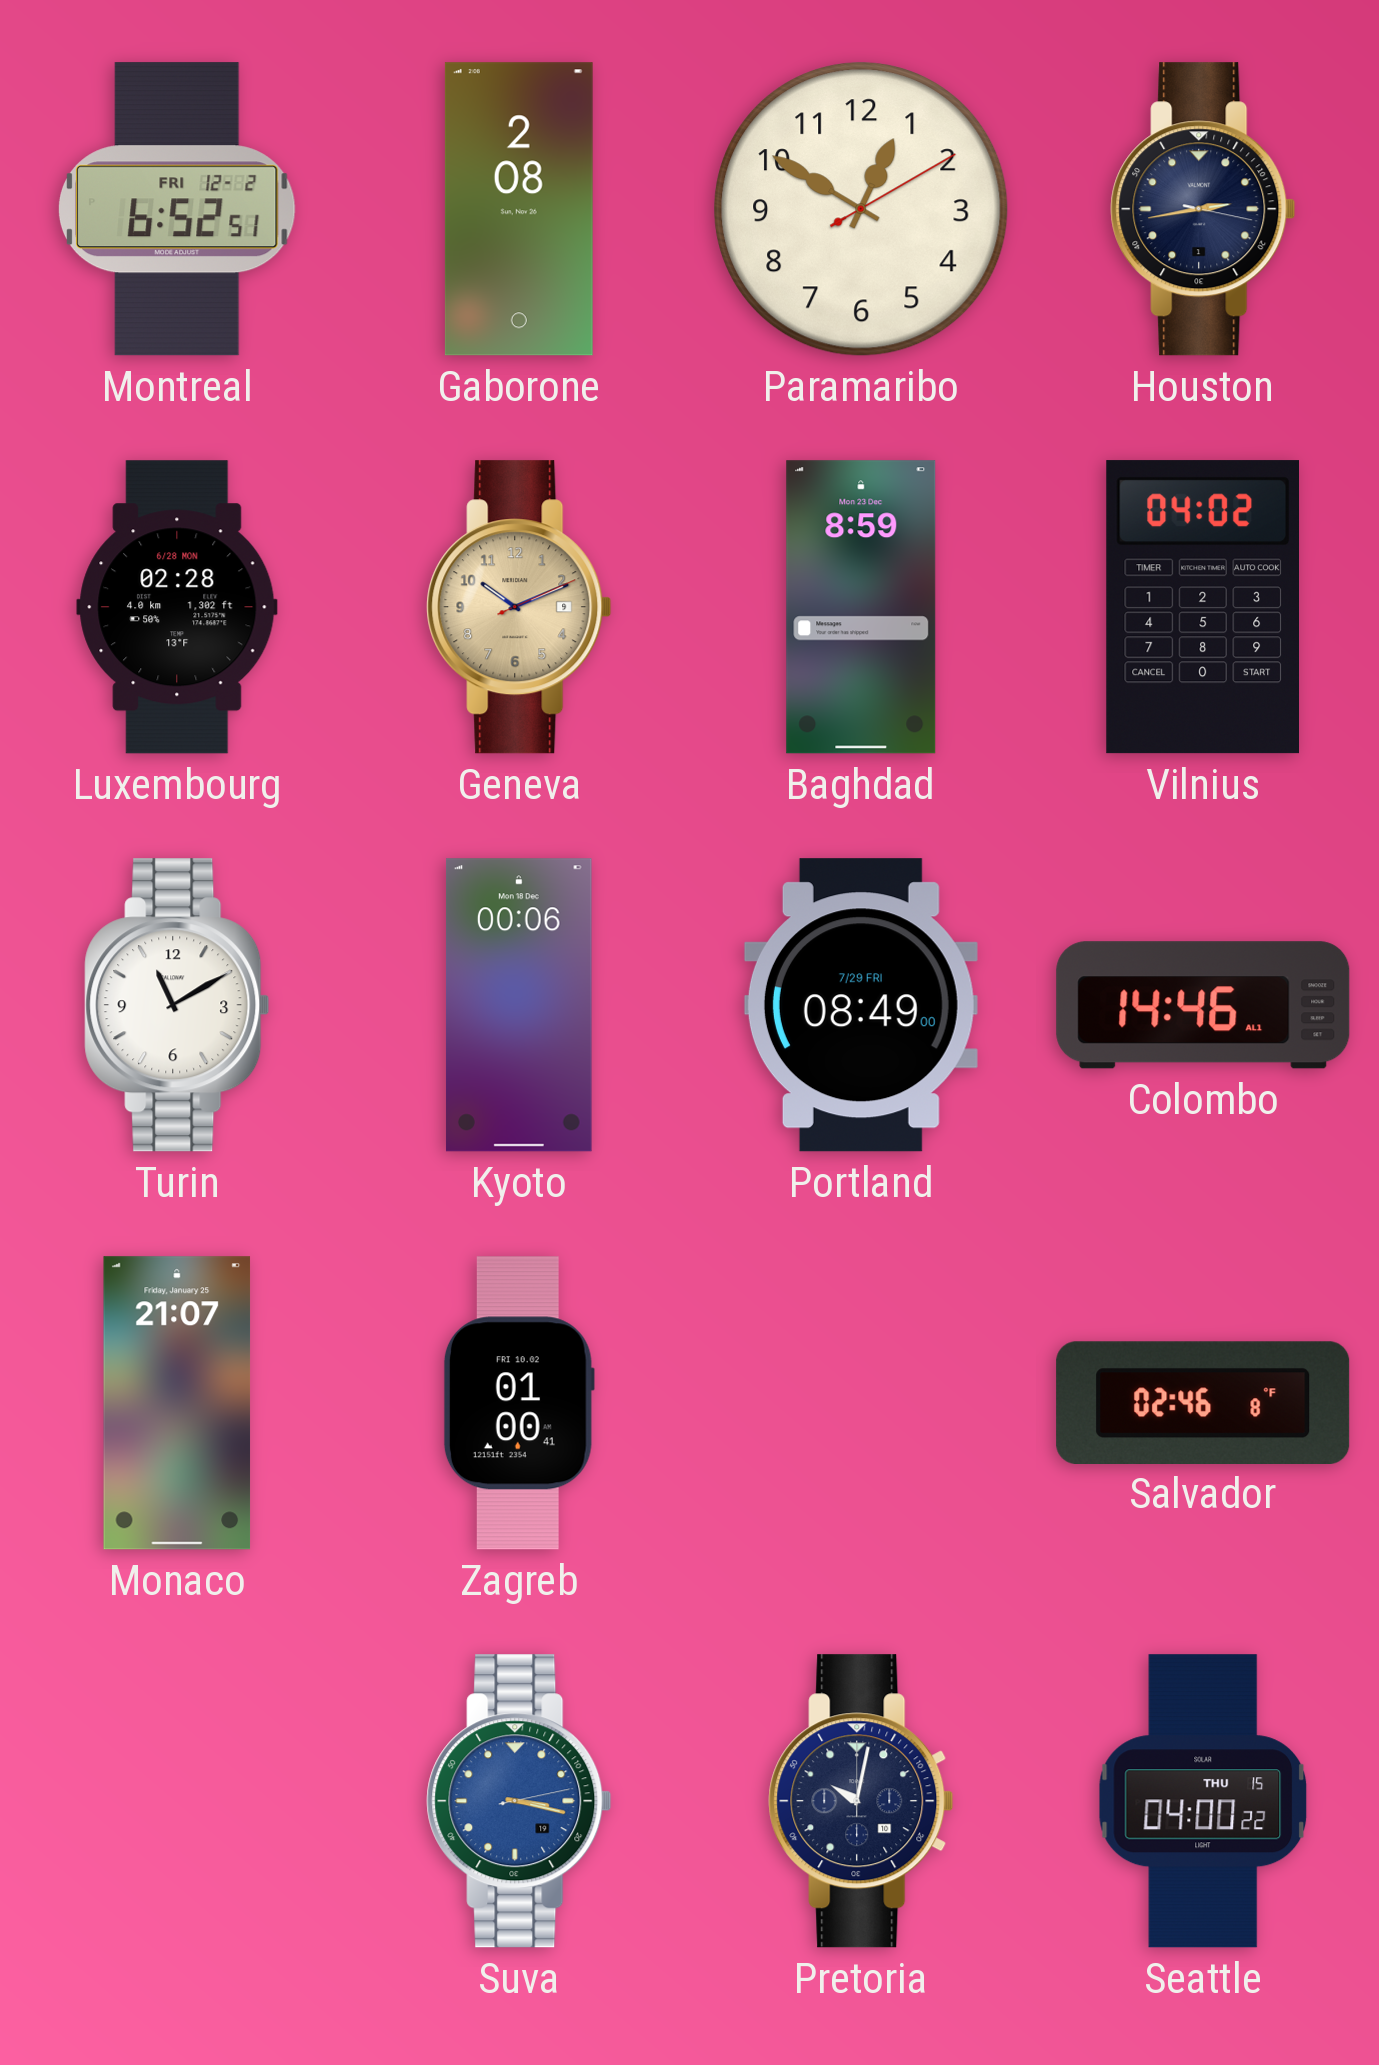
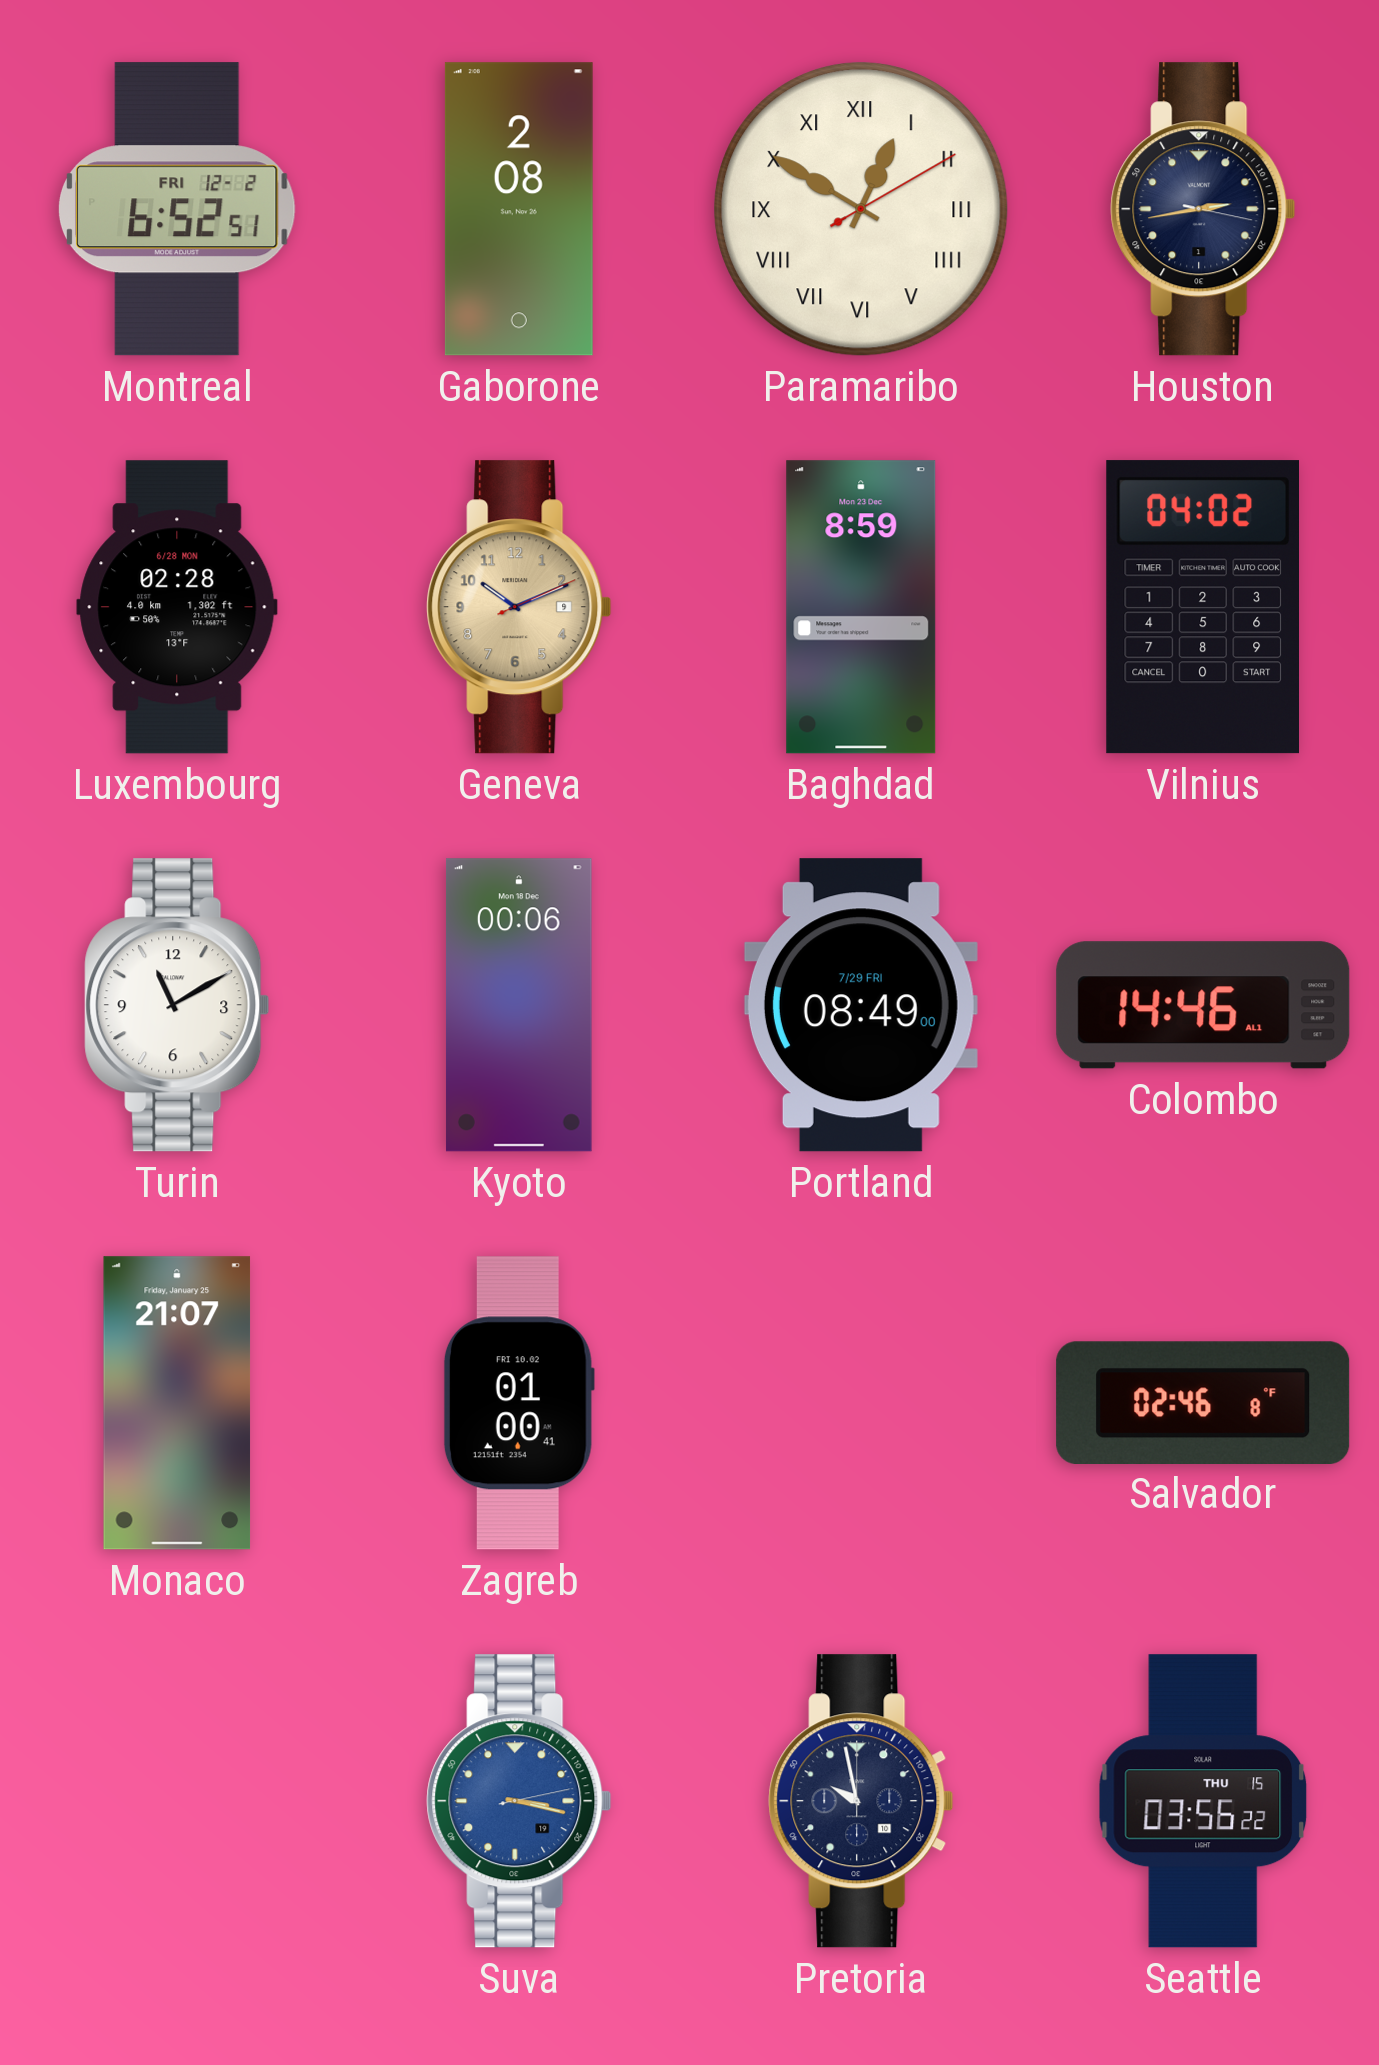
Paramaribo numerals: Arabic -> Roman (861, 209)
Pretoria: 10:02 -> 9:58 (861, 1801)
Seattle: 04:00 -> 03:56 (1203, 1801)
